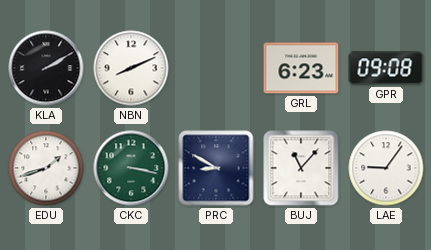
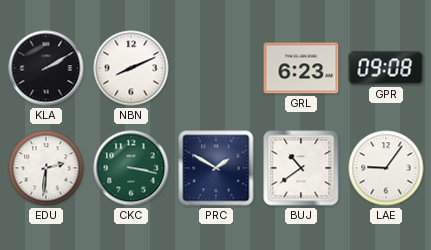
EDU: 1:42 -> 2:31 (46, 168)
PRC: 8:50 -> 1:50 (216, 168)
BUJ: 11:07 -> 10:39 (301, 168)
